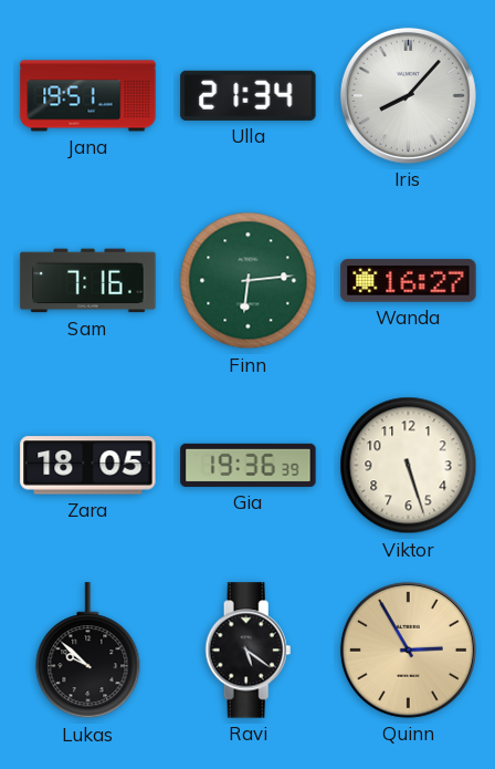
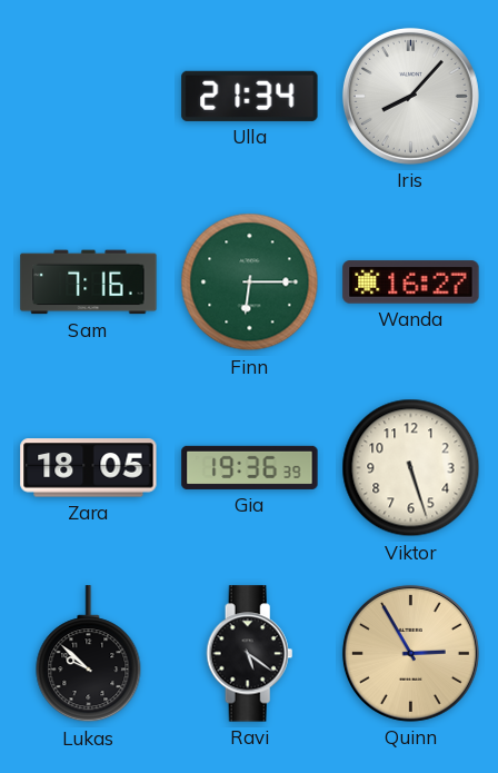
Jana: 19:51 -> none (88, 96)
Finn: 6:14 -> 6:15 (250, 283)
